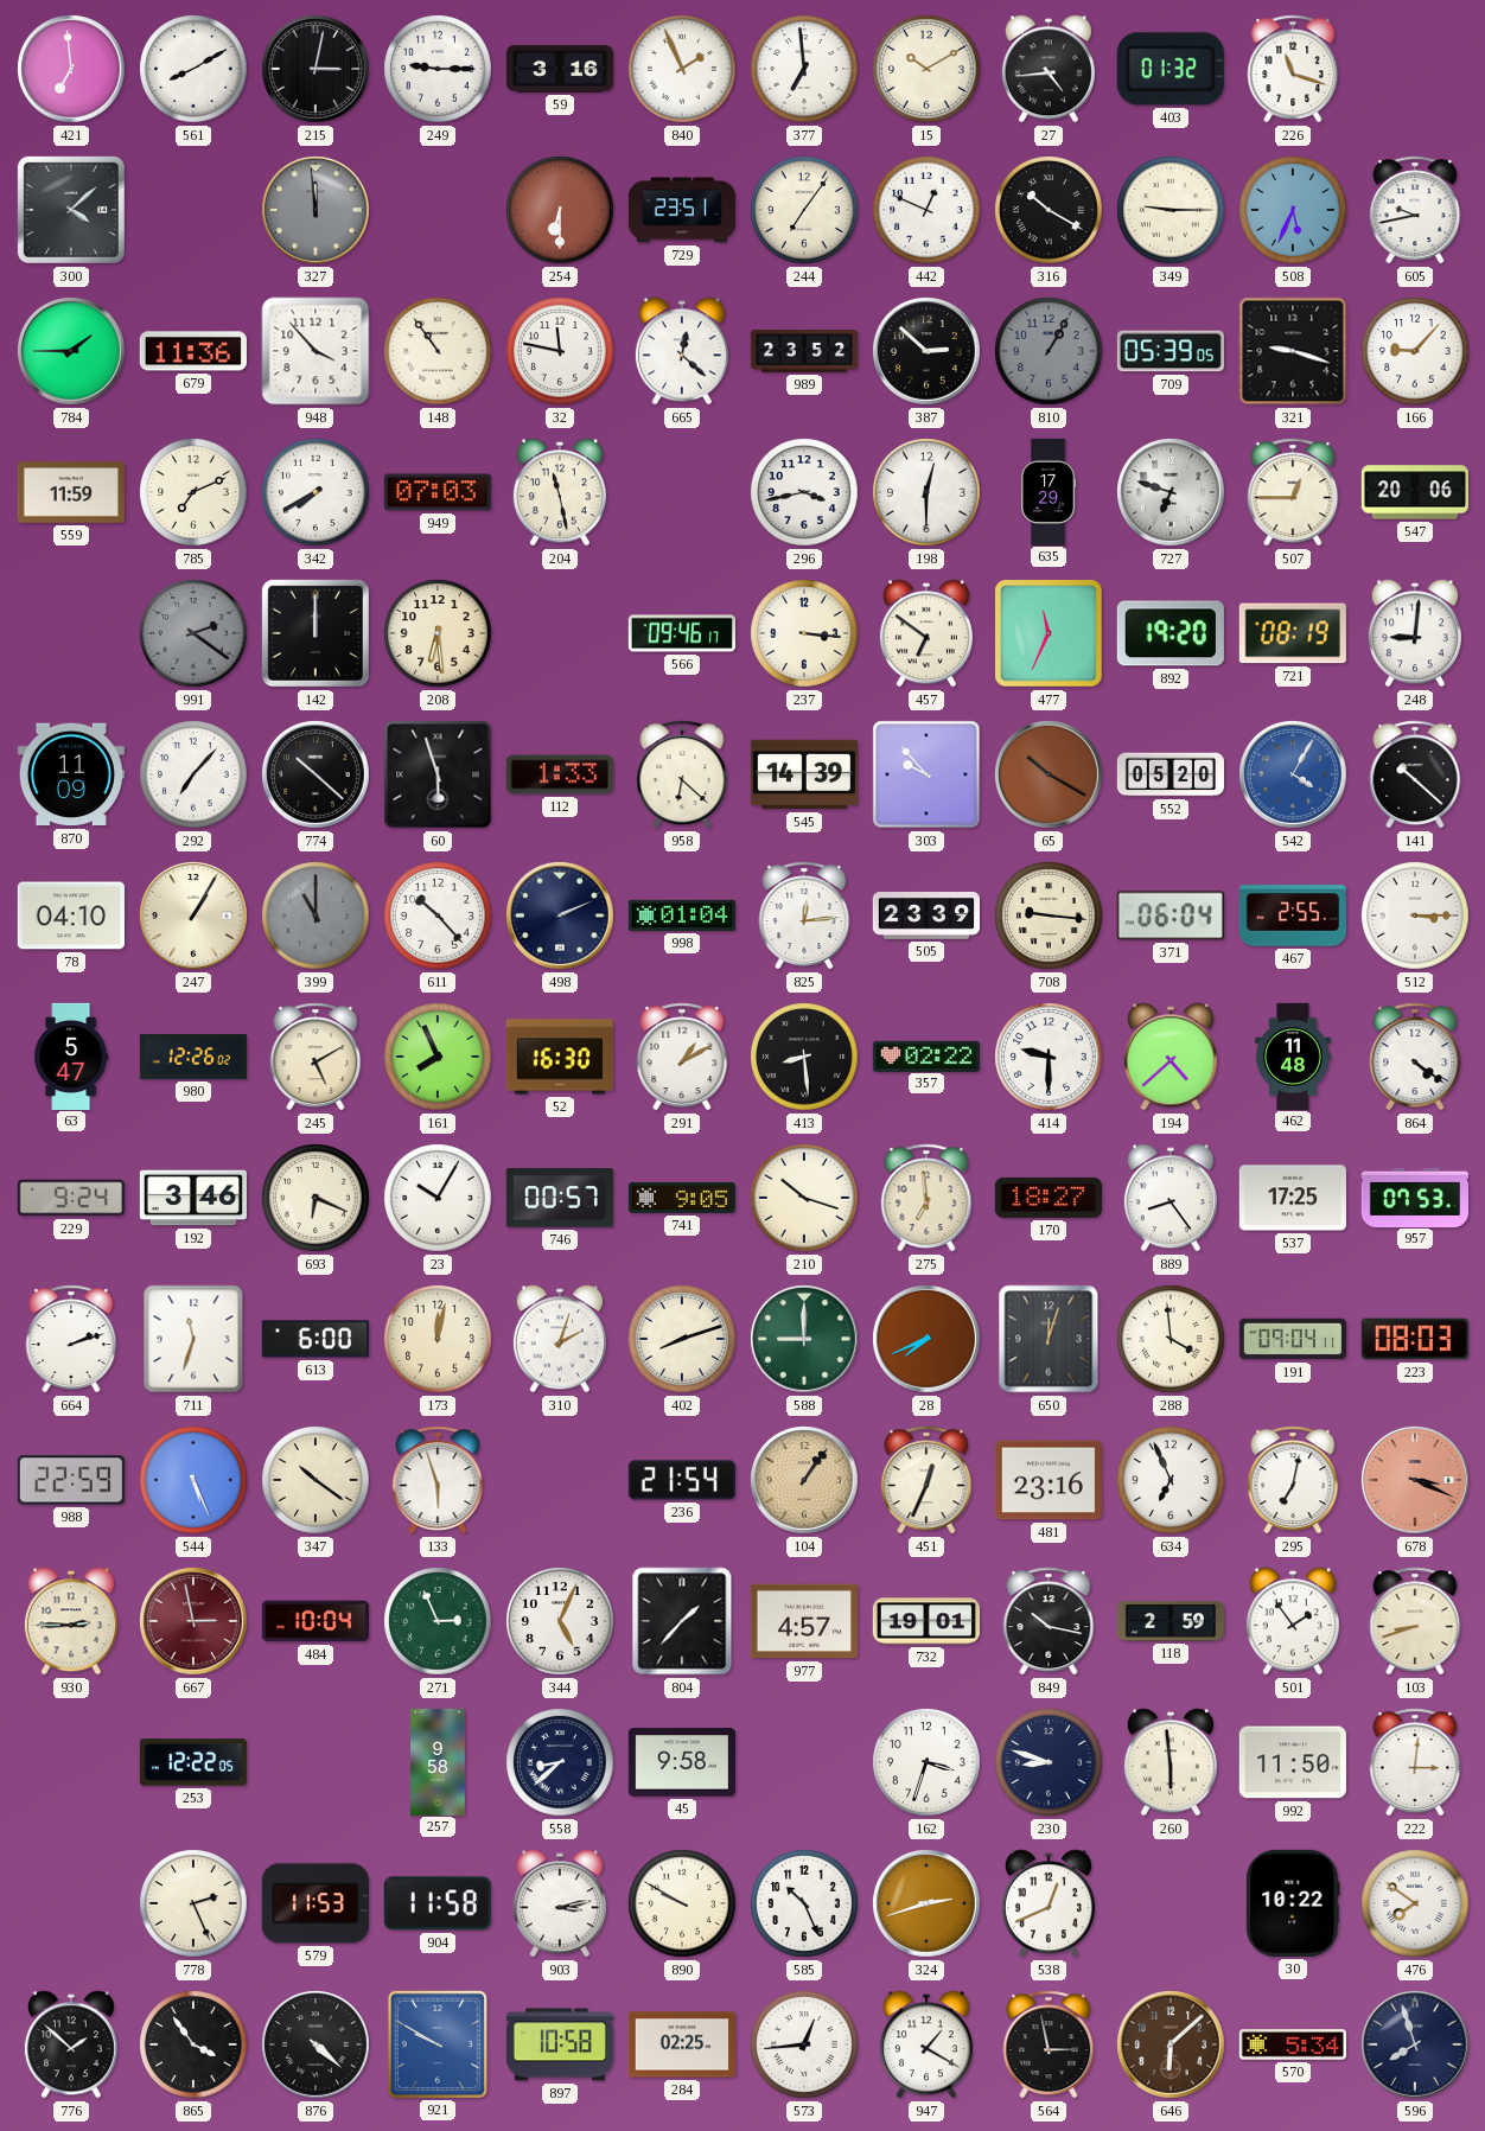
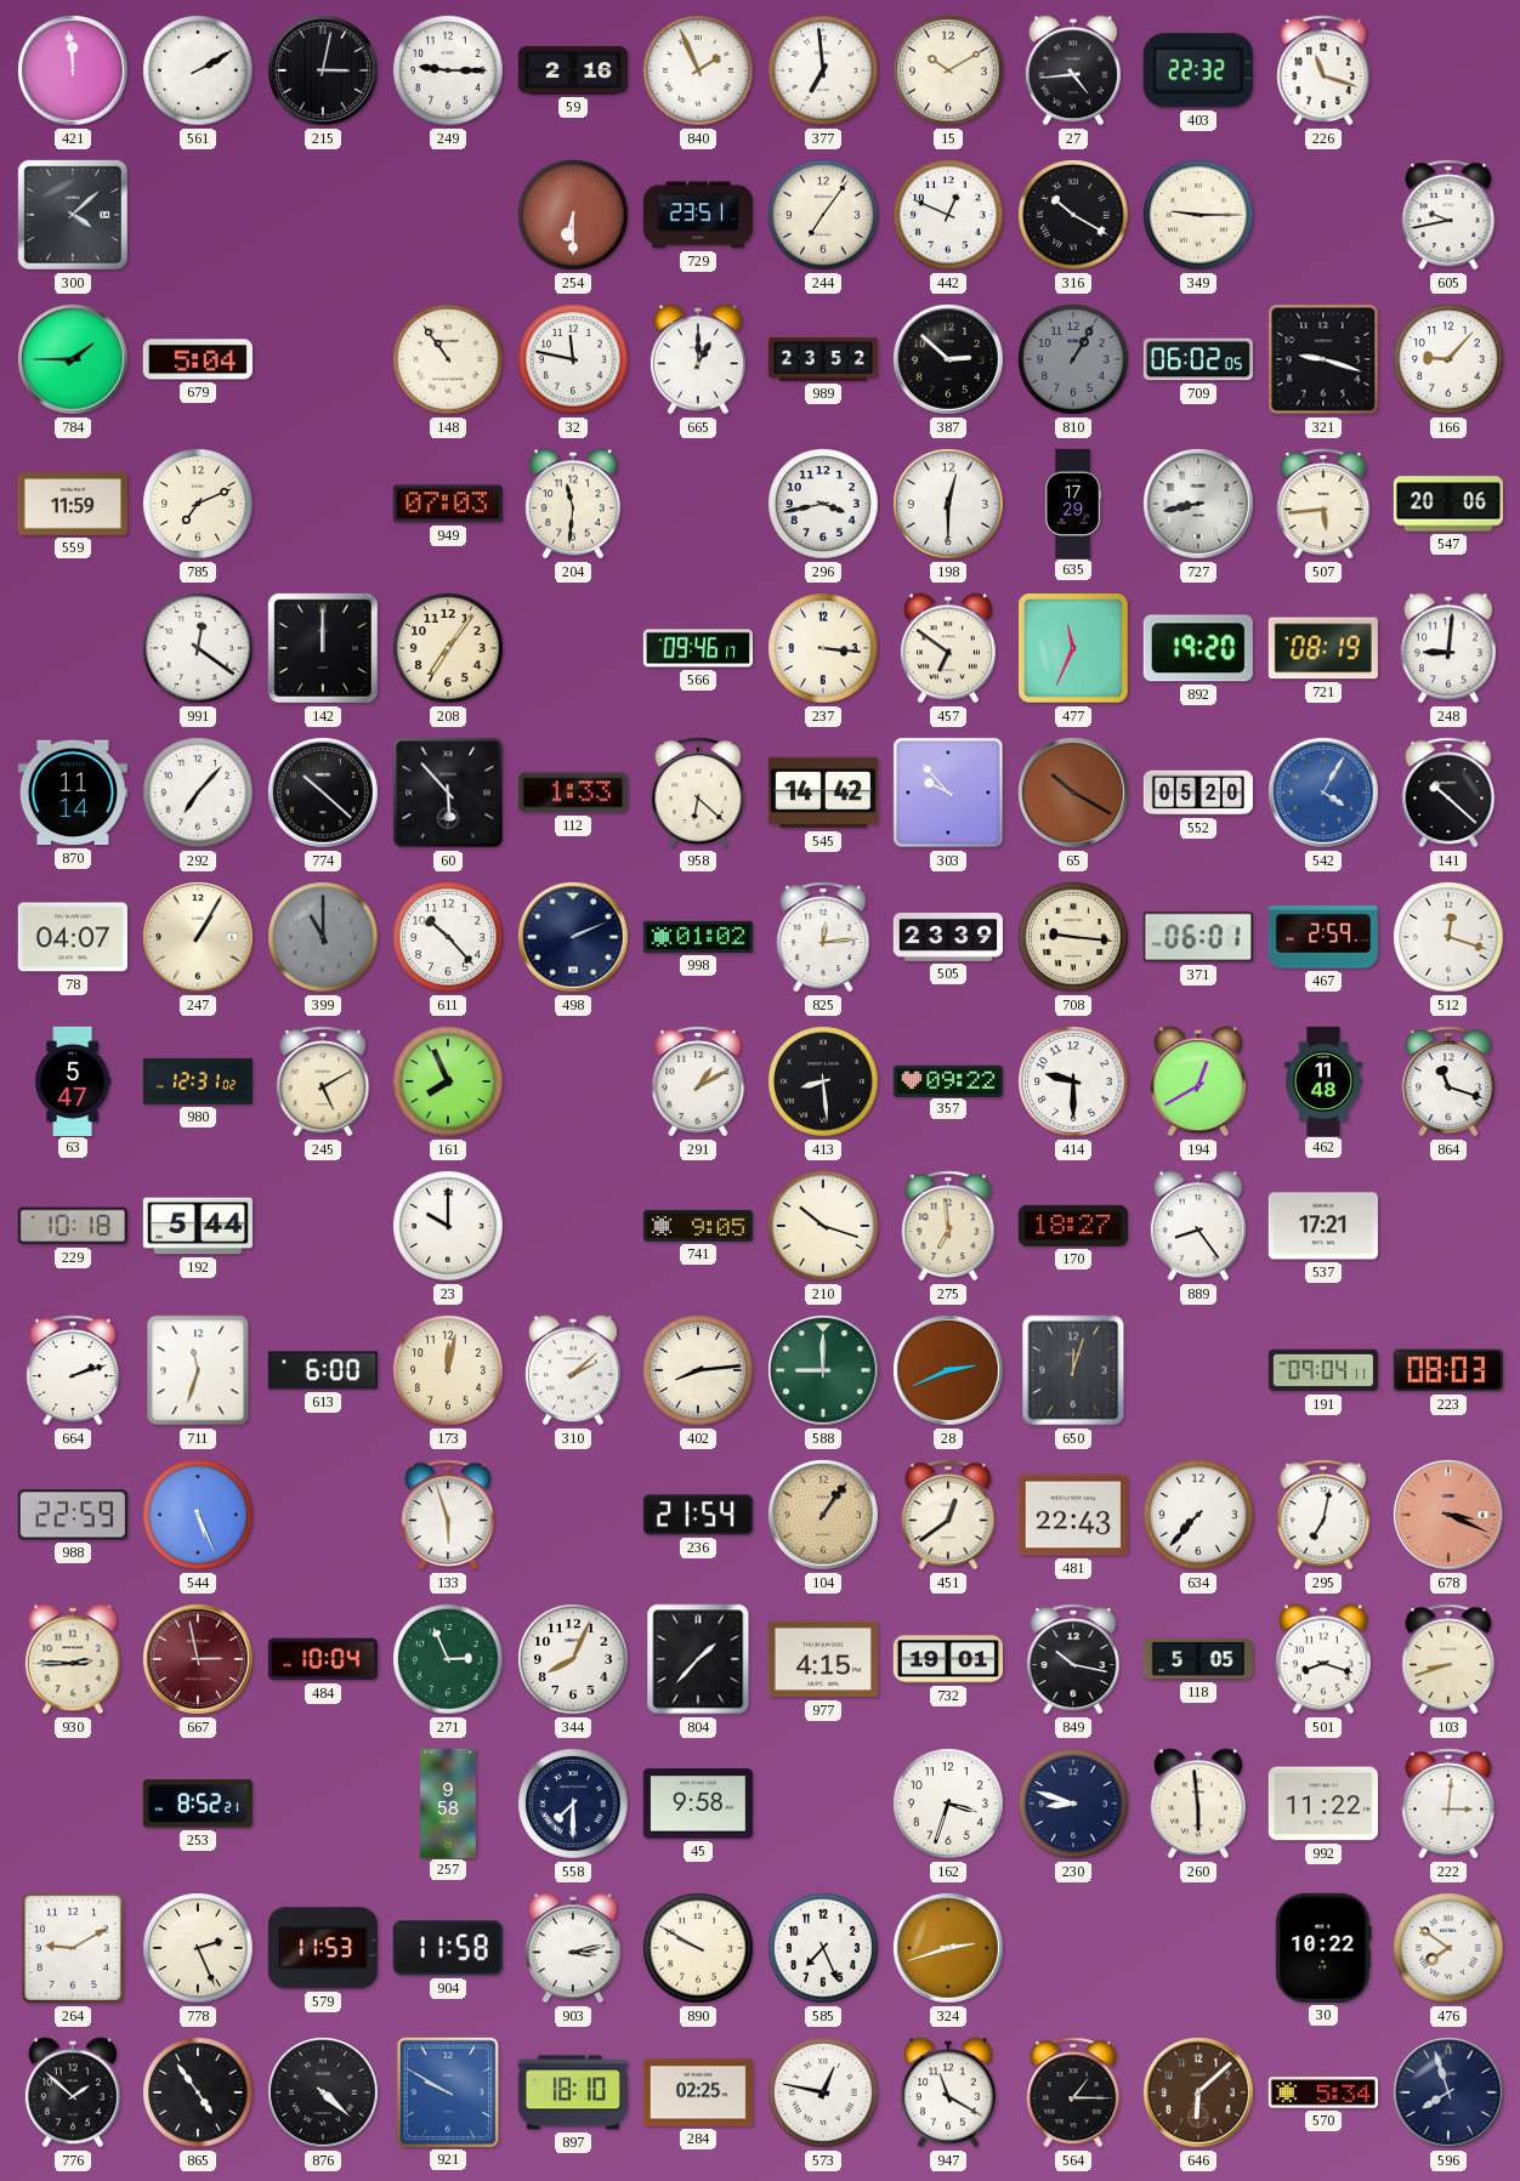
421: 6:59 -> 11:59 (74, 72)
561: 8:10 -> 2:10 (198, 70)
59: 3:16 -> 2:16 (573, 70)
403: 01:32 -> 22:32 (1198, 70)
327: 11:59 -> none (317, 211)
508: 5:34 -> none (1293, 210)
679: 11:36 -> 5:04 (198, 359)
948: 3:53 -> none (316, 351)
665: 12:22 -> 1:00 (698, 359)
709: 05:39 -> 06:02 (1198, 359)
342: 7:40 -> none (316, 492)
204: 11:28 -> 11:31 (573, 504)
727: 6:48 -> 8:43 (1199, 505)
507: 12:45 -> 5:44 (1323, 504)
991: 2:21 -> 12:21 (198, 648)
991 dial: grey -> white (198, 648)
208: 6:29 -> 7:06 (448, 648)
870: 11:09 -> 11:14 (73, 793)
60: 5:57 -> 5:53 (448, 793)
545: 14:39 -> 14:42 (823, 793)
78: 04:10 -> 04:07 (73, 937)
998: 01:04 -> 01:02 (698, 937)
371: 06:04 -> 06:01 (1198, 937)
467: 2:55 -> 2:59 (1323, 937)
512: 3:15 -> 12:18 (1448, 937)
980: 12:26 -> 12:31 (197, 1081)
52: 16:30 -> none (560, 1057)
357: 02:22 -> 09:22 (948, 1080)
194: 4:38 -> 12:40 (1198, 1081)
864: 4:21 -> 11:18 (1448, 1081)
229: 9:24 -> 10:18 (73, 1226)
192: 3:46 -> 5:44 (198, 1226)
693: 6:19 -> none (316, 1198)
23: 10:05 -> 10:00 (448, 1226)
746: 00:57 -> none (560, 1198)
537: 17:25 -> 17:21 (1323, 1226)
957: 07:53 -> none (1414, 1197)
310: 2:03 -> 2:08 (573, 1370)
402: 8:12 -> 8:14 (698, 1370)
28: 7:41 -> 2:41 (949, 1371)
288: 3:59 -> none (1171, 1339)
347: 10:21 -> none (316, 1480)
451: 12:34 -> 12:39 (948, 1515)
481: 23:16 -> 22:43 (1073, 1515)
634: 6:56 -> 7:37 (1198, 1515)
344: 5:04 -> 8:04 (573, 1659)
977: 4:57 -> 4:15 (823, 1659)
118: 2:59 -> 5:05 (1198, 1659)
501: 1:54 -> 8:18 (1323, 1659)
253: 12:22 -> 8:52 (198, 1804)
558: 8:38 -> 7:30 (573, 1804)
992: 11:50 -> 11:22 (1323, 1804)
264: none -> 9:10 (73, 1948)
585: 10:26 -> 7:26 (823, 1948)
538: 12:41 -> none (1049, 1903)
865: 3:54 -> 4:54 (198, 2092)
897: 10:58 -> 18:10 (573, 2092)
573: 12:44 -> 12:47 (823, 2092)
947: 1:20 -> 11:20 (948, 2092)
564: 2:58 -> 1:15 (1073, 2092)
